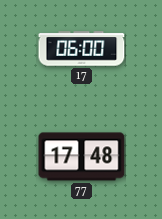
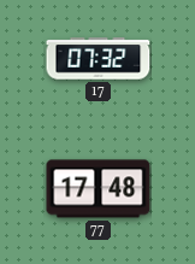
17: 06:00 -> 07:32 (99, 59)
